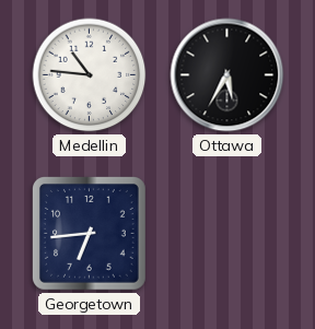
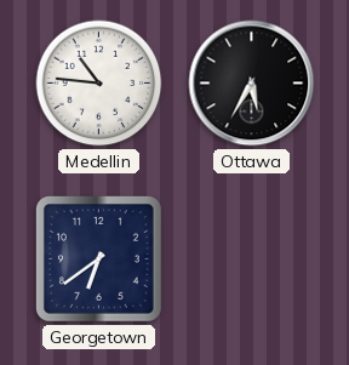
Georgetown: 6:44 -> 6:39 (99, 260)
